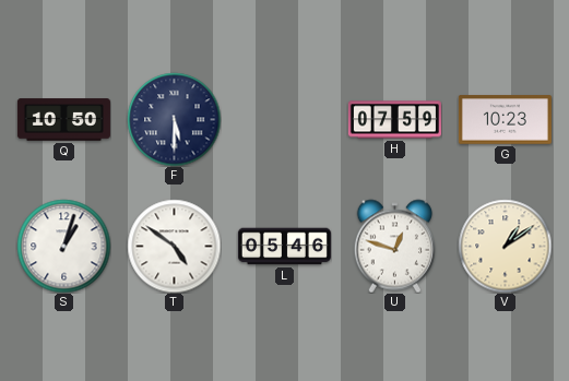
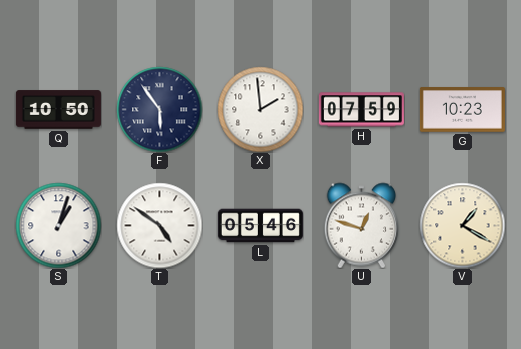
F: 5:30 -> 5:54 (159, 109)
X: none -> 1:59 (260, 109)
V: 1:09 -> 1:20 (462, 225)
